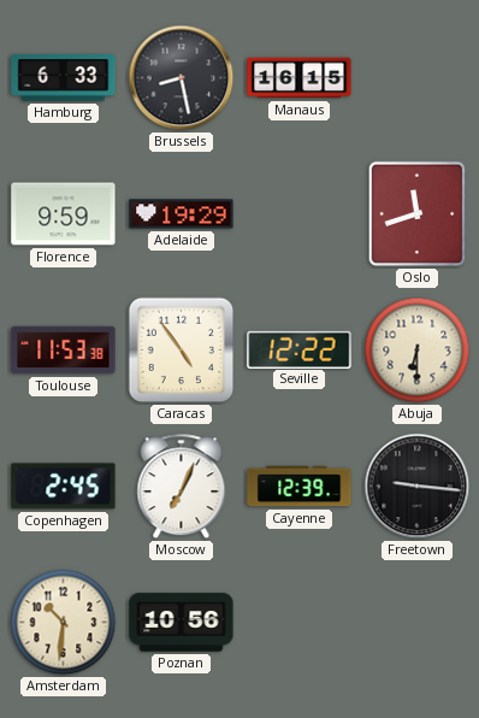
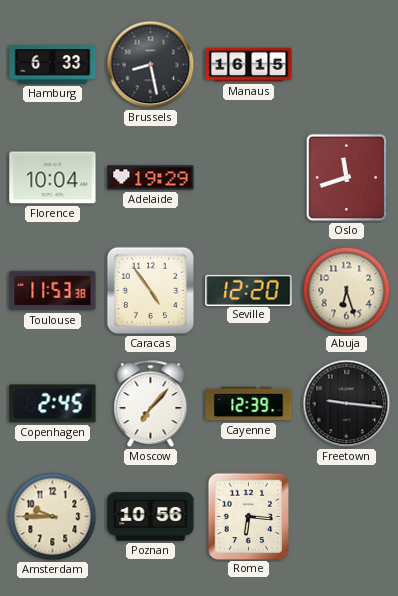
Florence: 9:59 -> 10:04 (53, 178)
Seville: 12:22 -> 12:20 (249, 290)
Abuja: 6:30 -> 6:27 (347, 291)
Moscow: 7:04 -> 7:07 (151, 404)
Amsterdam: 10:31 -> 9:45 (53, 517)
Rome: none -> 6:16 (248, 516)
